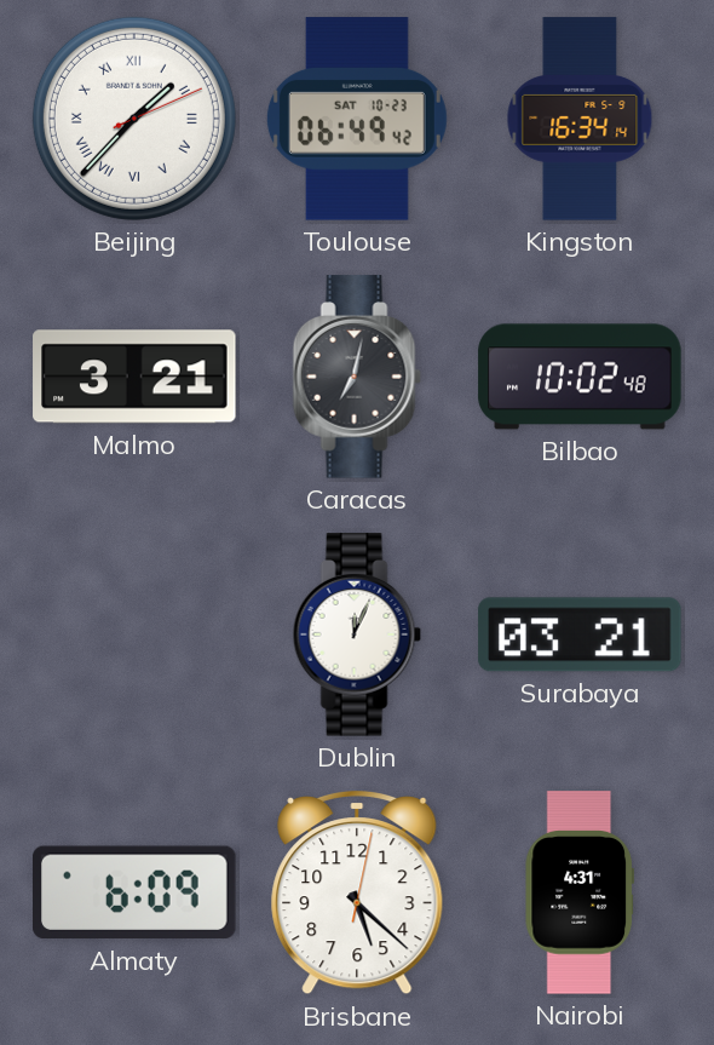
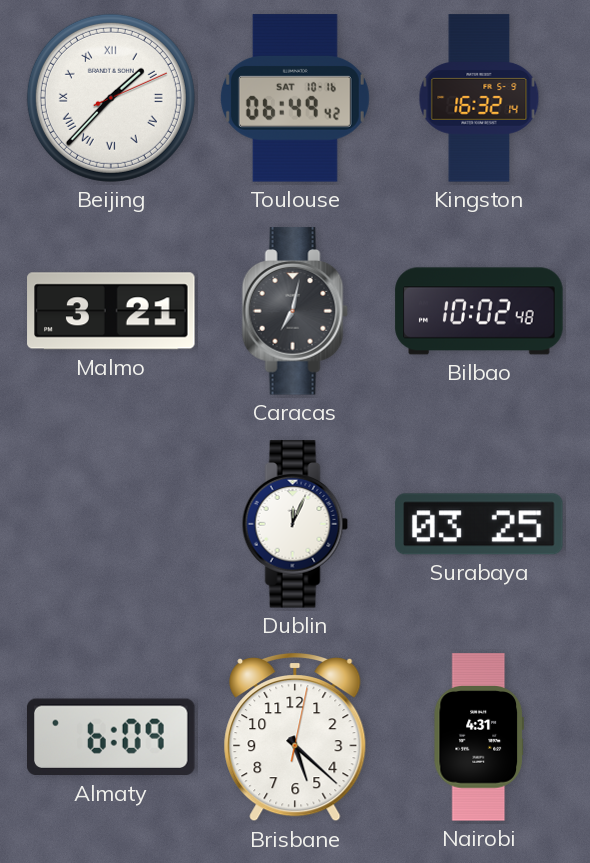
Toulouse date: SAT 10-23 -> SAT 10-16 (295, 98)
Kingston: 16:34 -> 16:32 (479, 98)
Surabaya: 03:21 -> 03:25 (479, 524)
